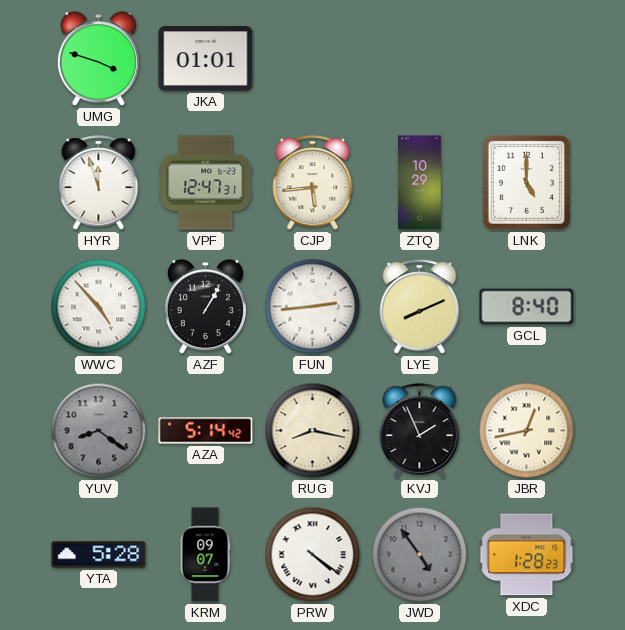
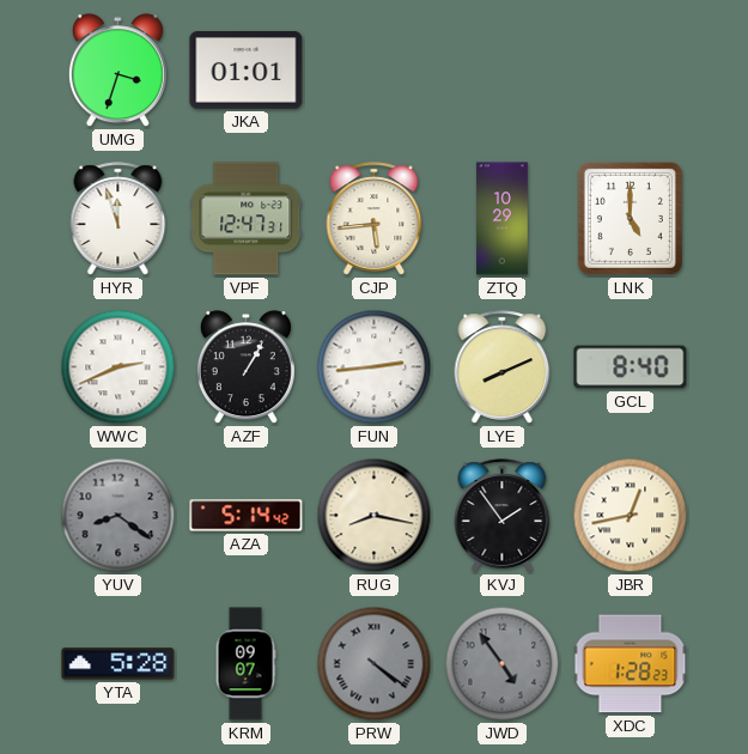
UMG: 3:48 -> 3:33 (117, 71)
WWC: 4:53 -> 2:41 (118, 367)
KVJ: 1:56 -> 1:54 (503, 516)
PRW dial: white -> grey (375, 664)
